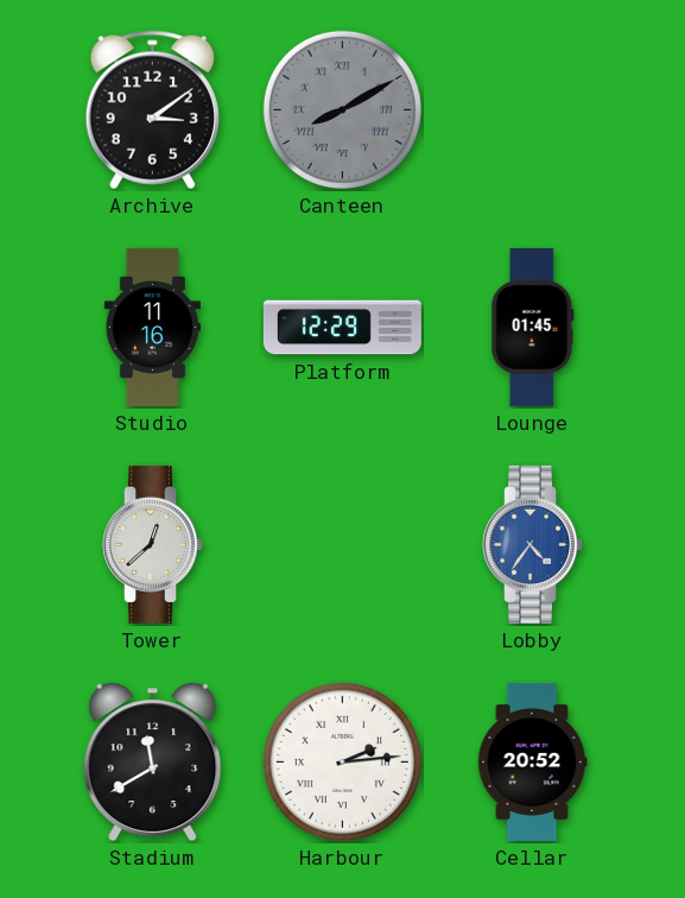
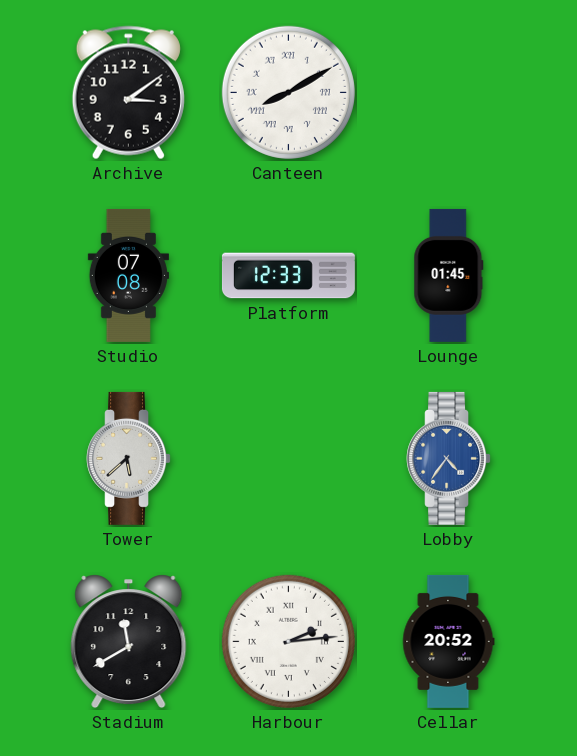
Canteen dial: grey -> white (288, 92)
Studio: 11:16 -> 07:08 (128, 275)
Platform: 12:29 -> 12:33 (288, 276)
Tower: 12:38 -> 5:38 (129, 458)
